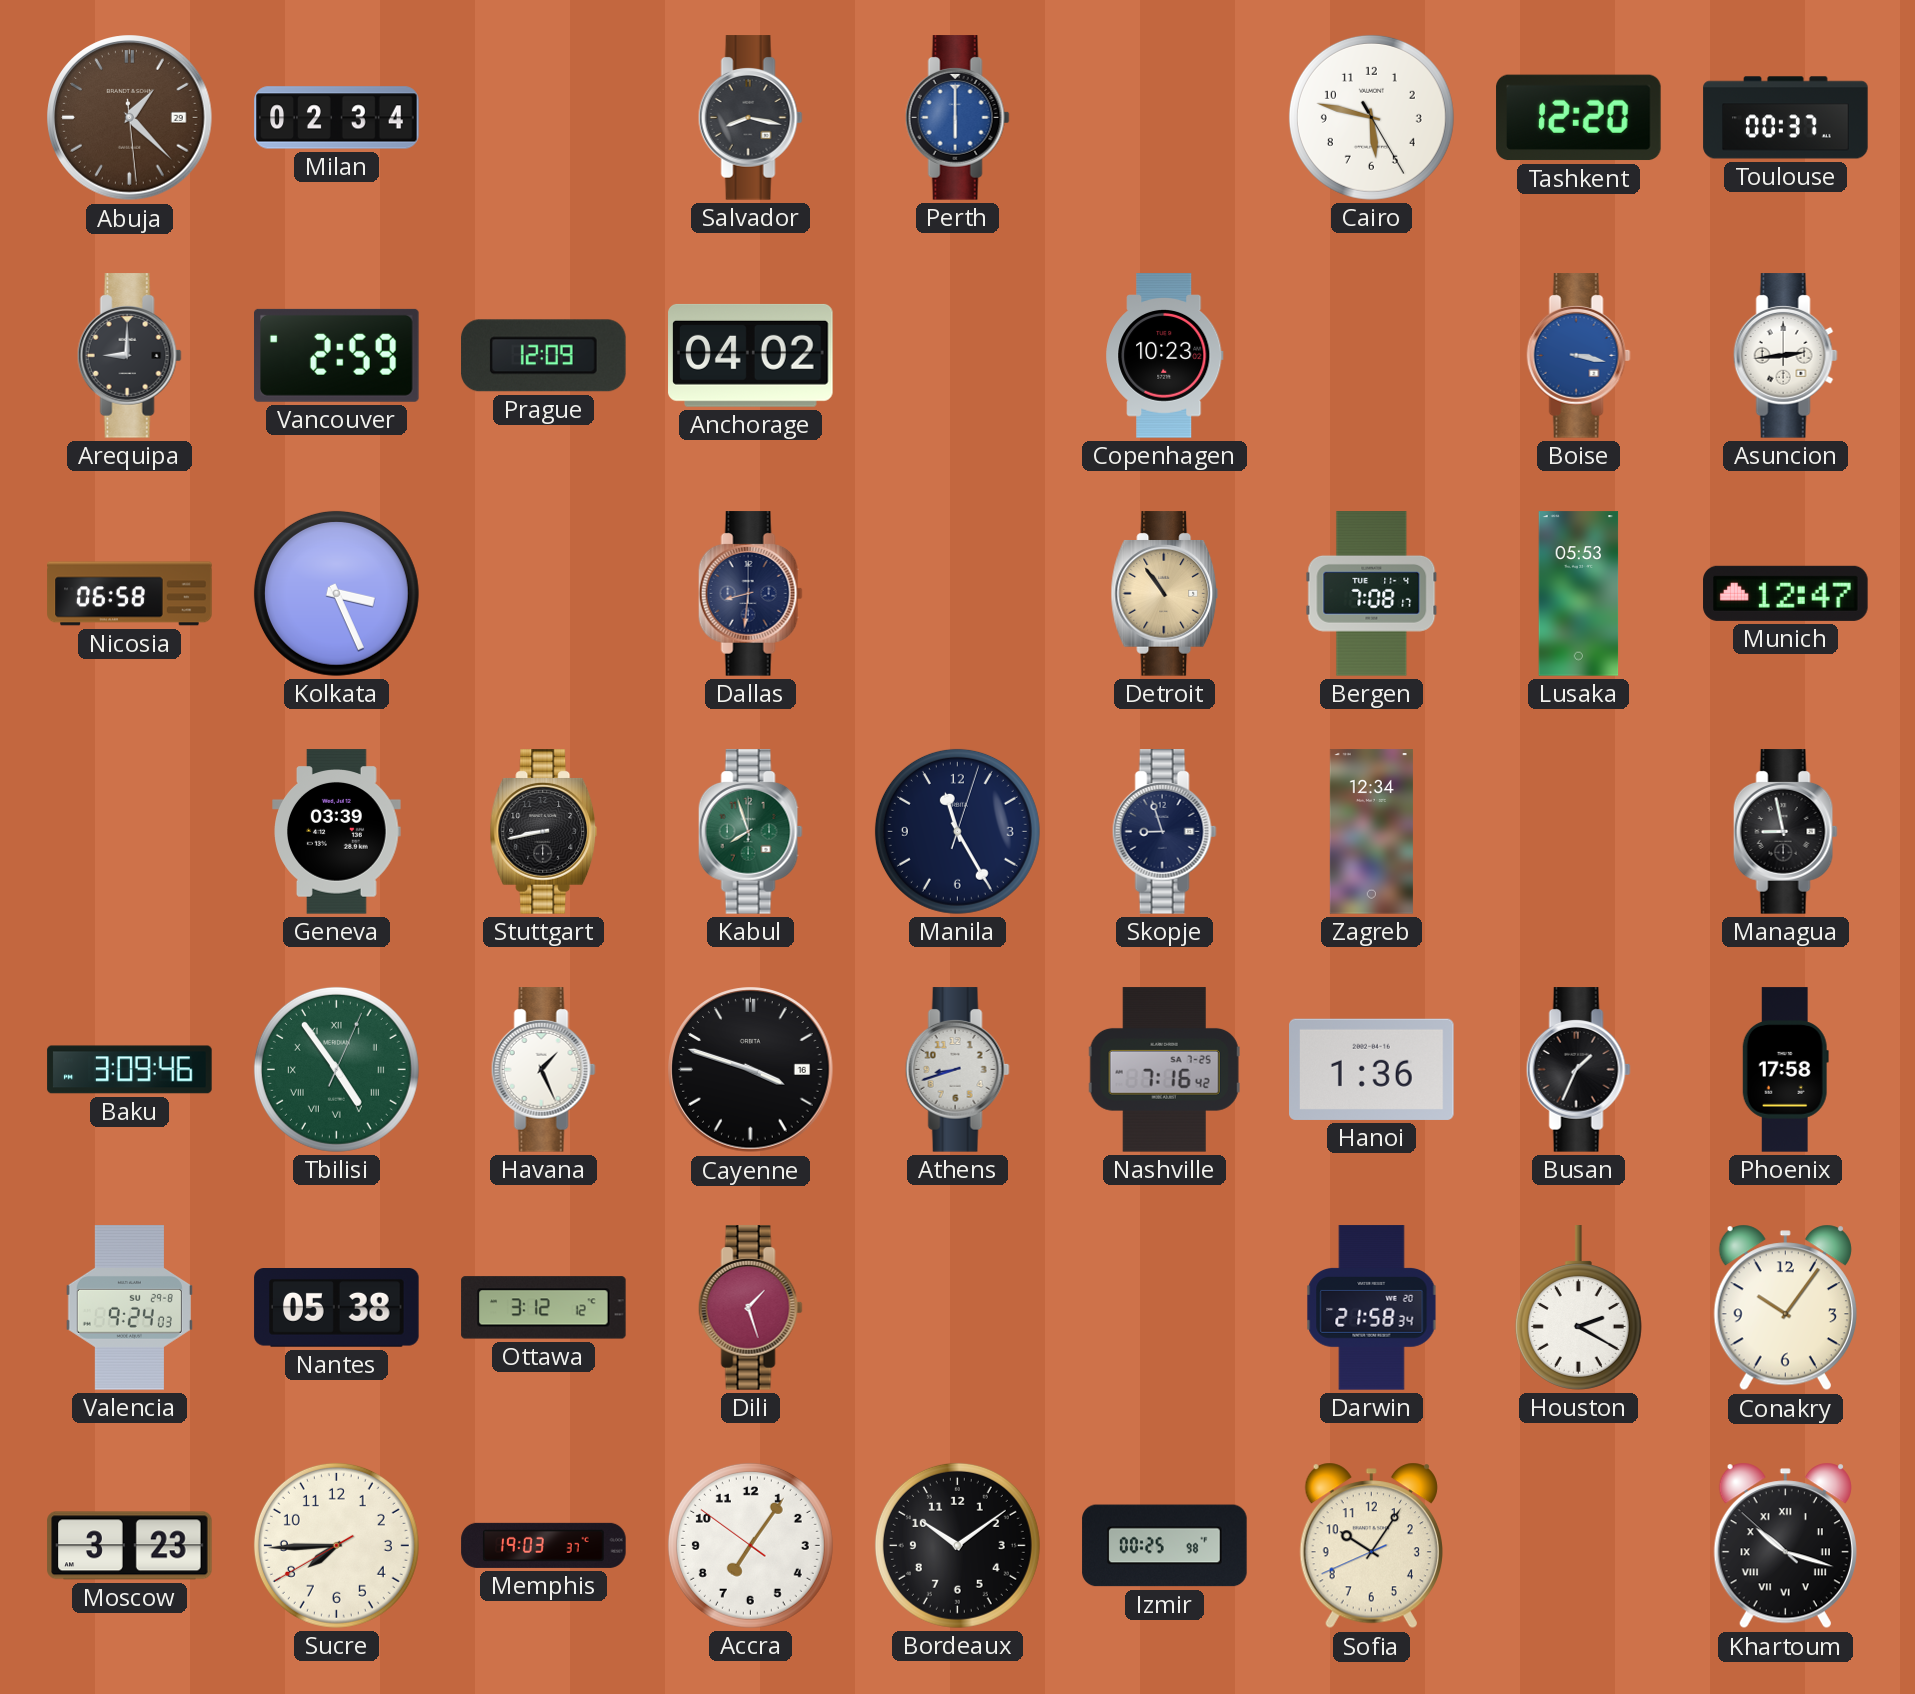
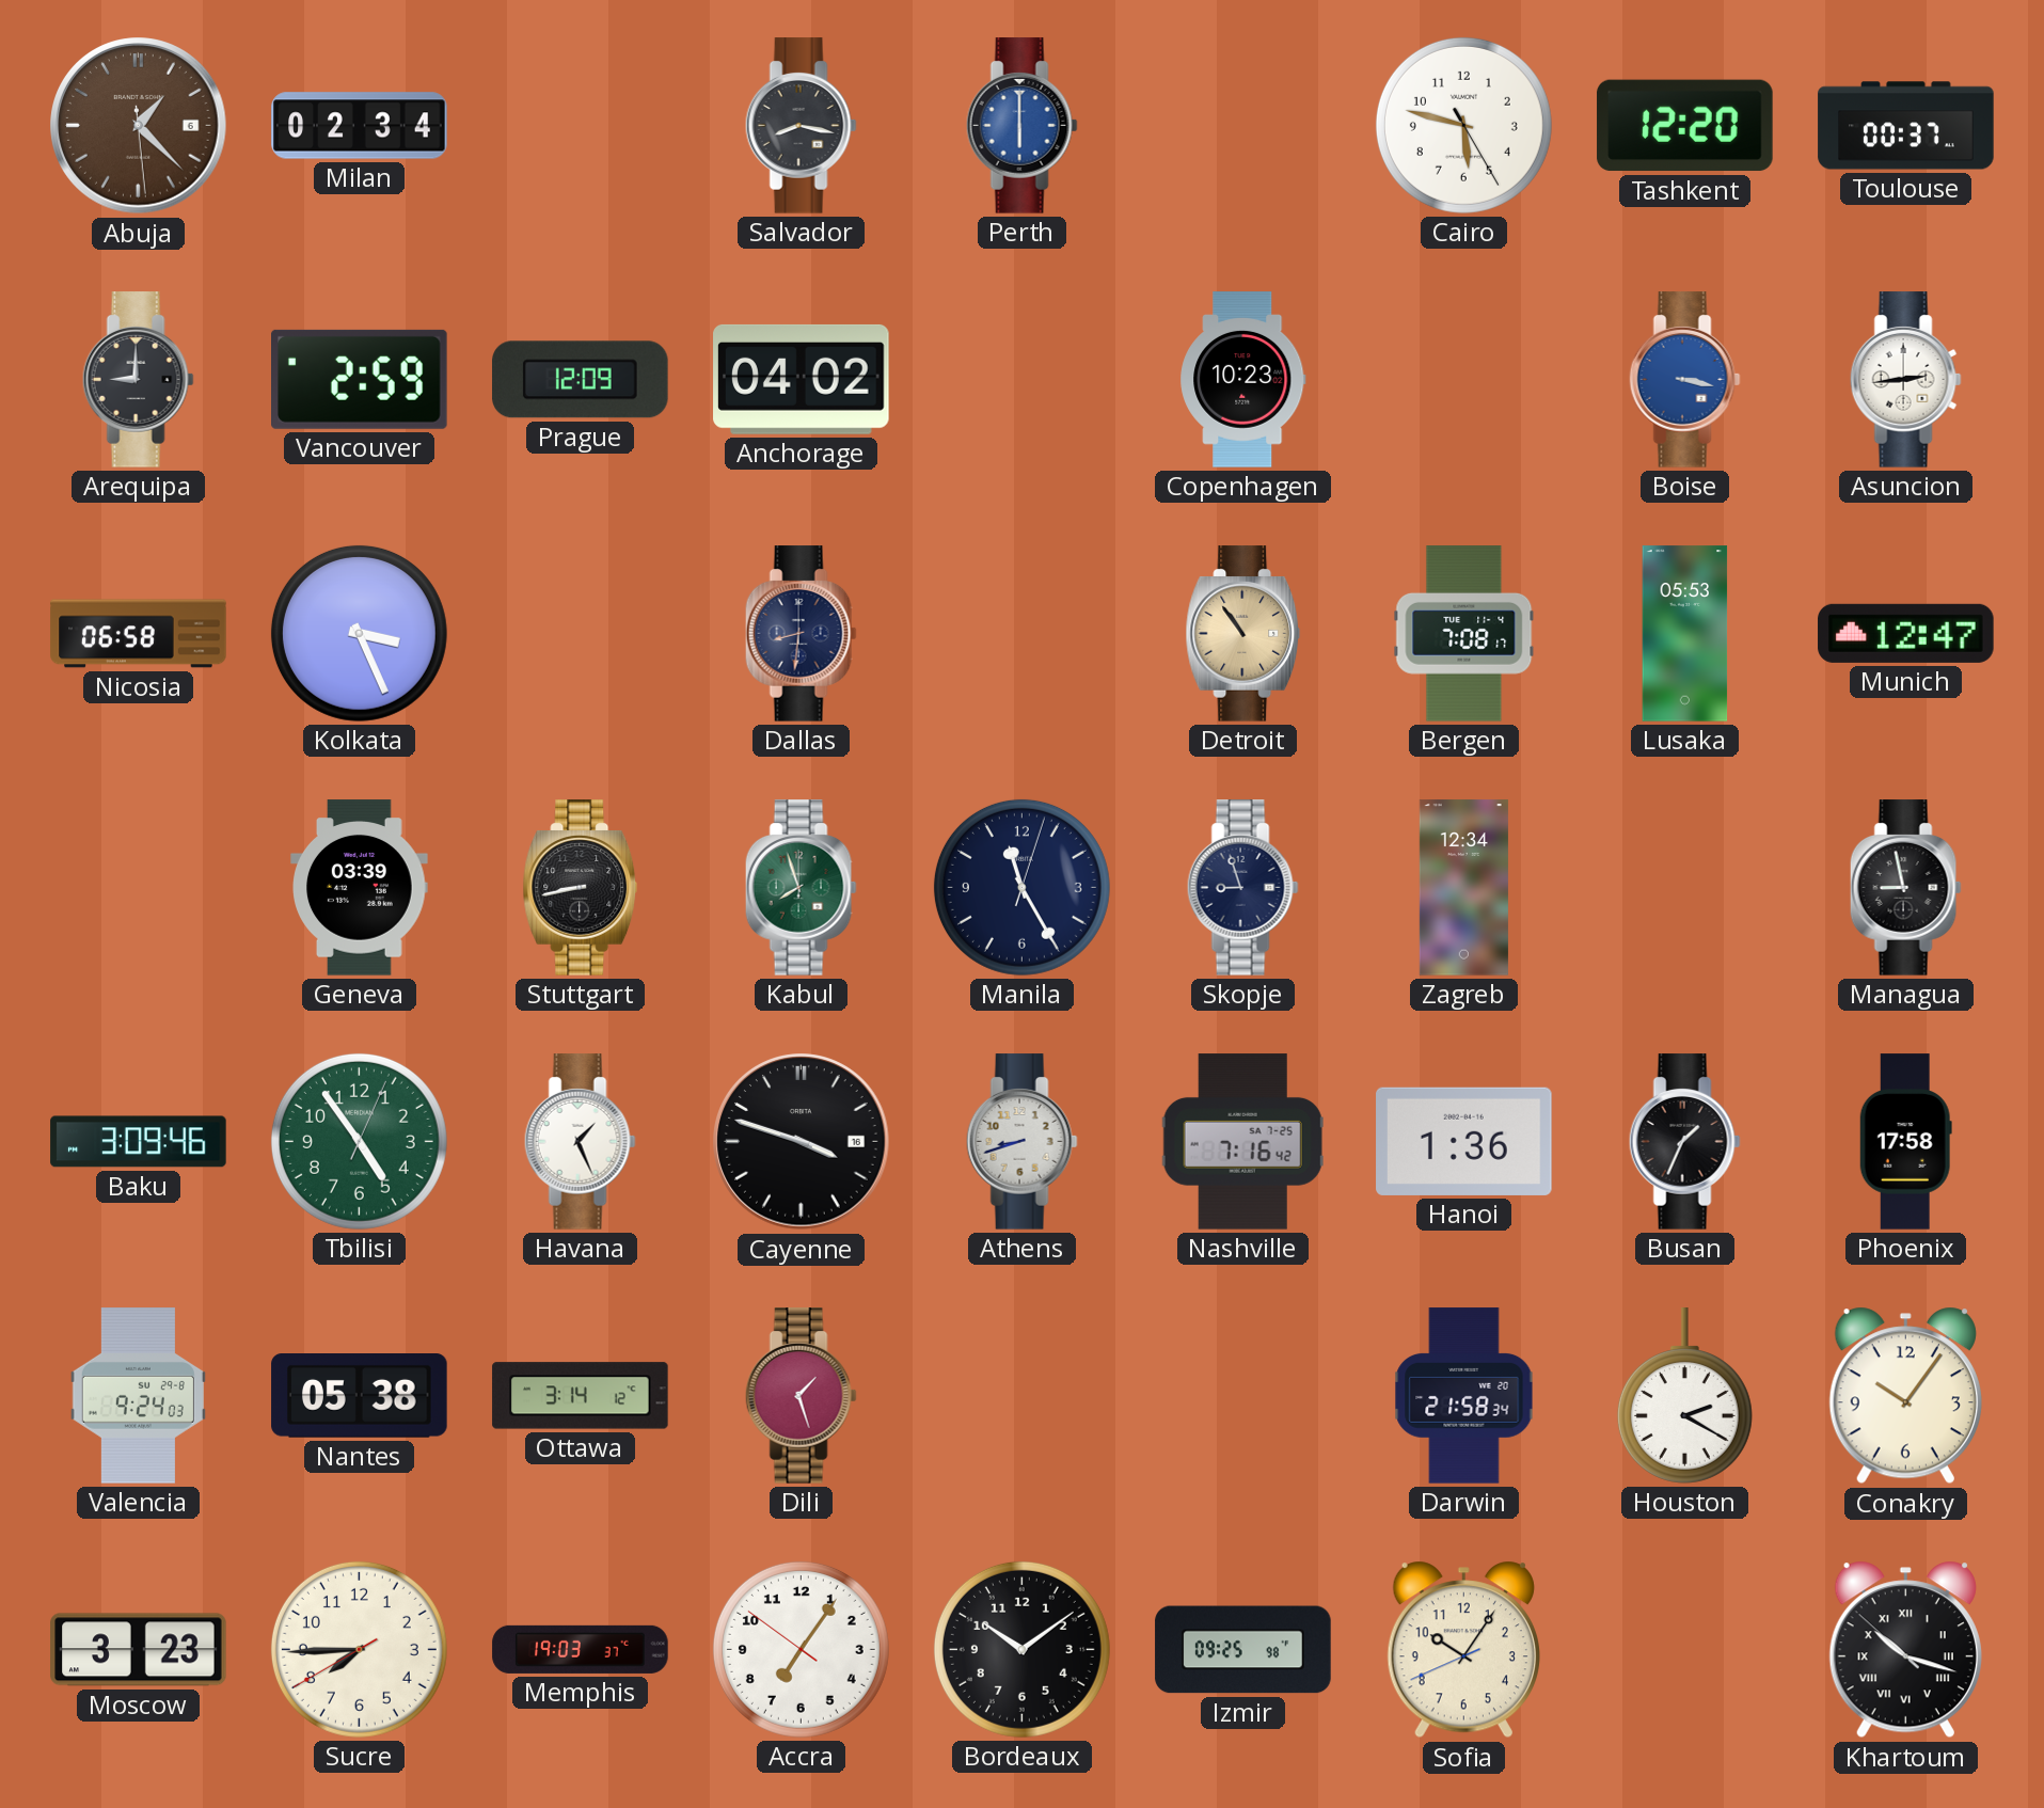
Abuja date: 29 -> 6 (139, 126)
Tbilisi numerals: Roman -> Arabic (359, 1141)
Ottawa: 3:12 -> 3:14 (581, 1396)
Izmir: 00:25 -> 09:25 (1243, 1650)
